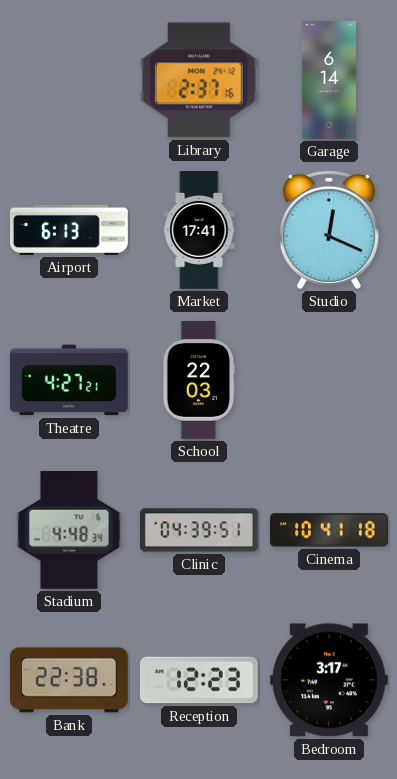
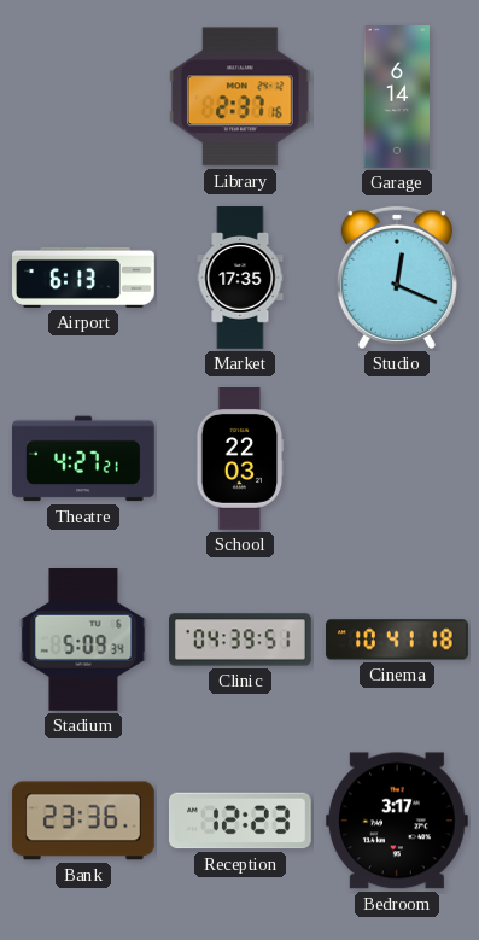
Market: 17:41 -> 17:35 (240, 278)
Stadium: 4:48 -> 5:09 (83, 641)
Bank: 22:38 -> 23:36 (83, 821)
